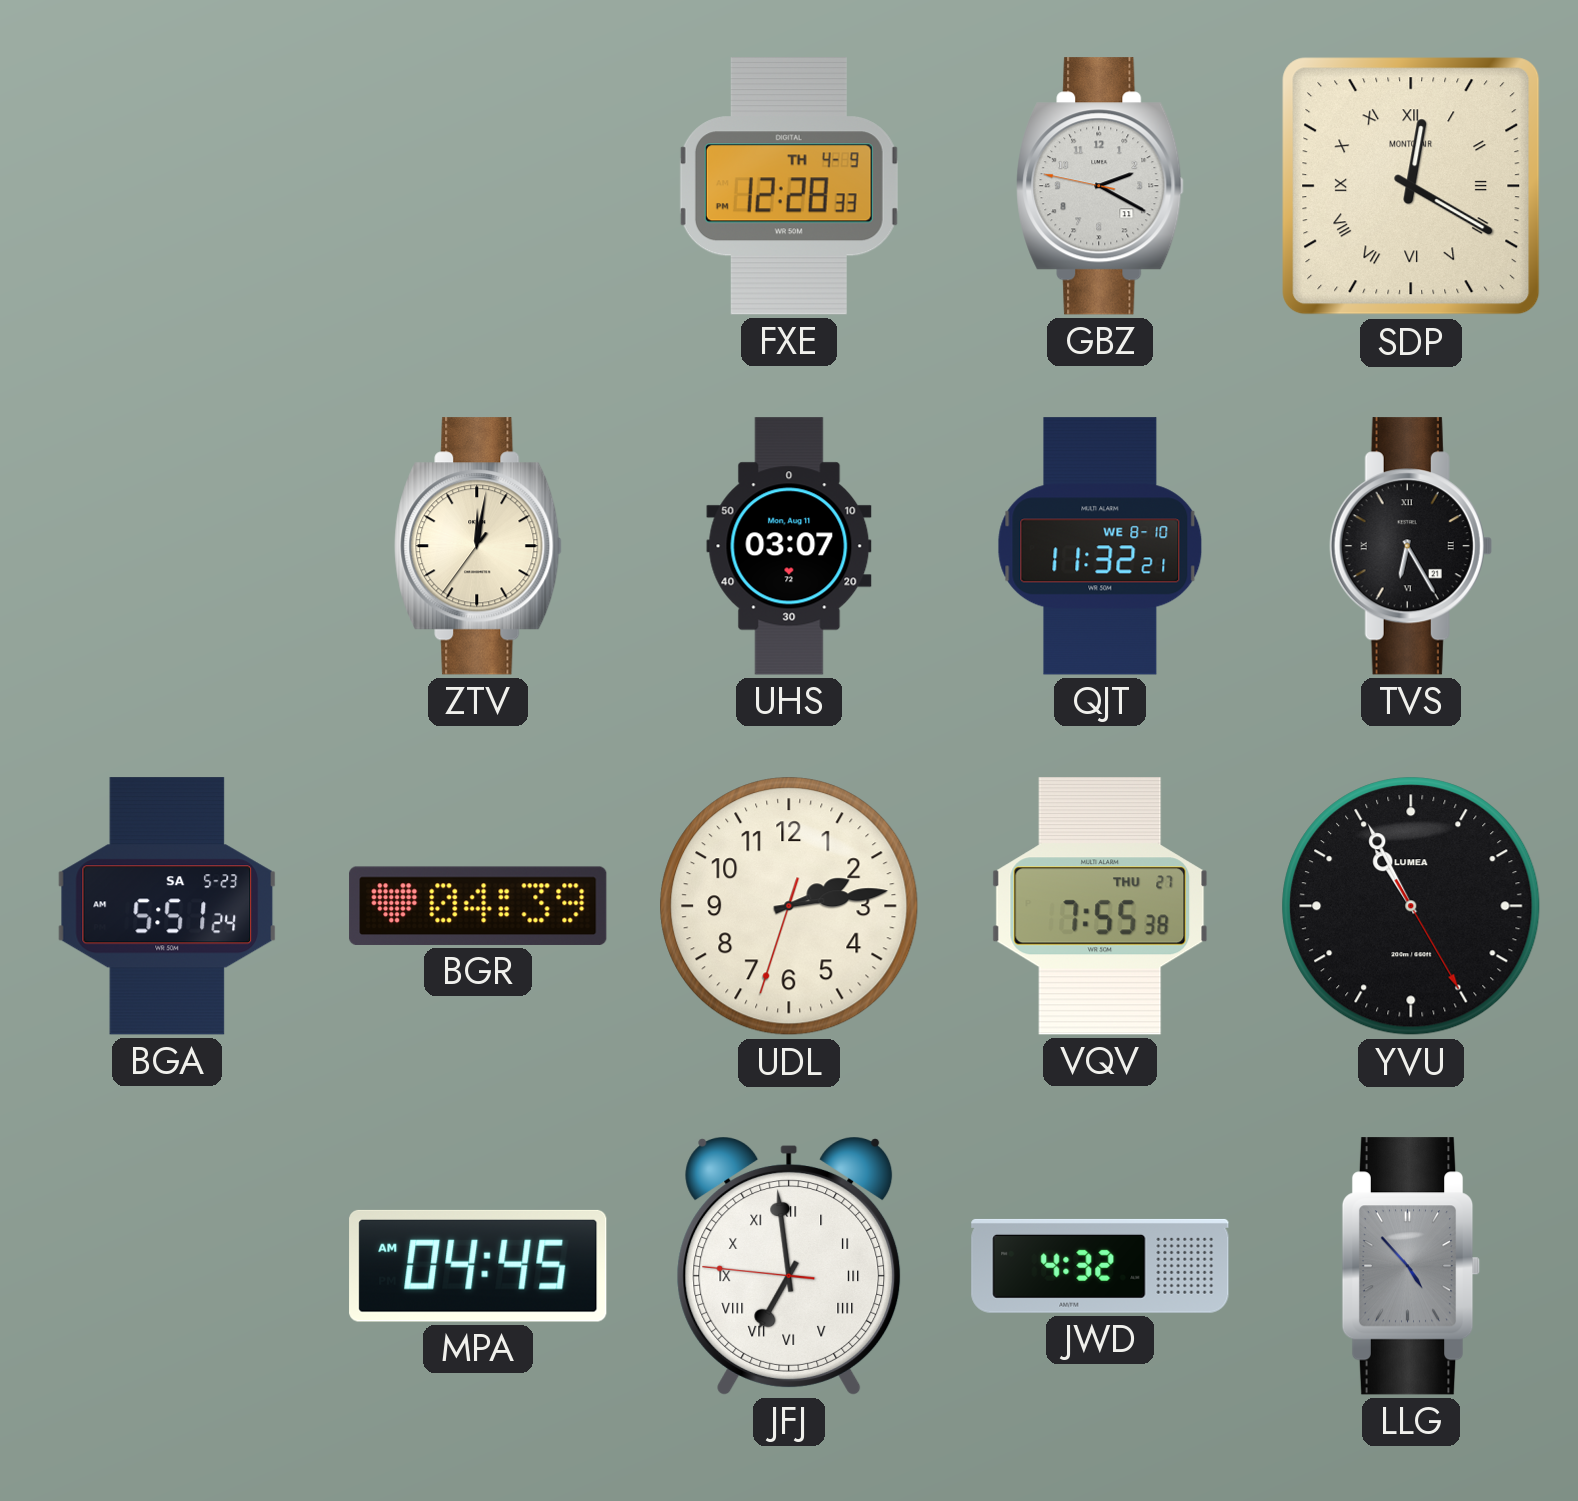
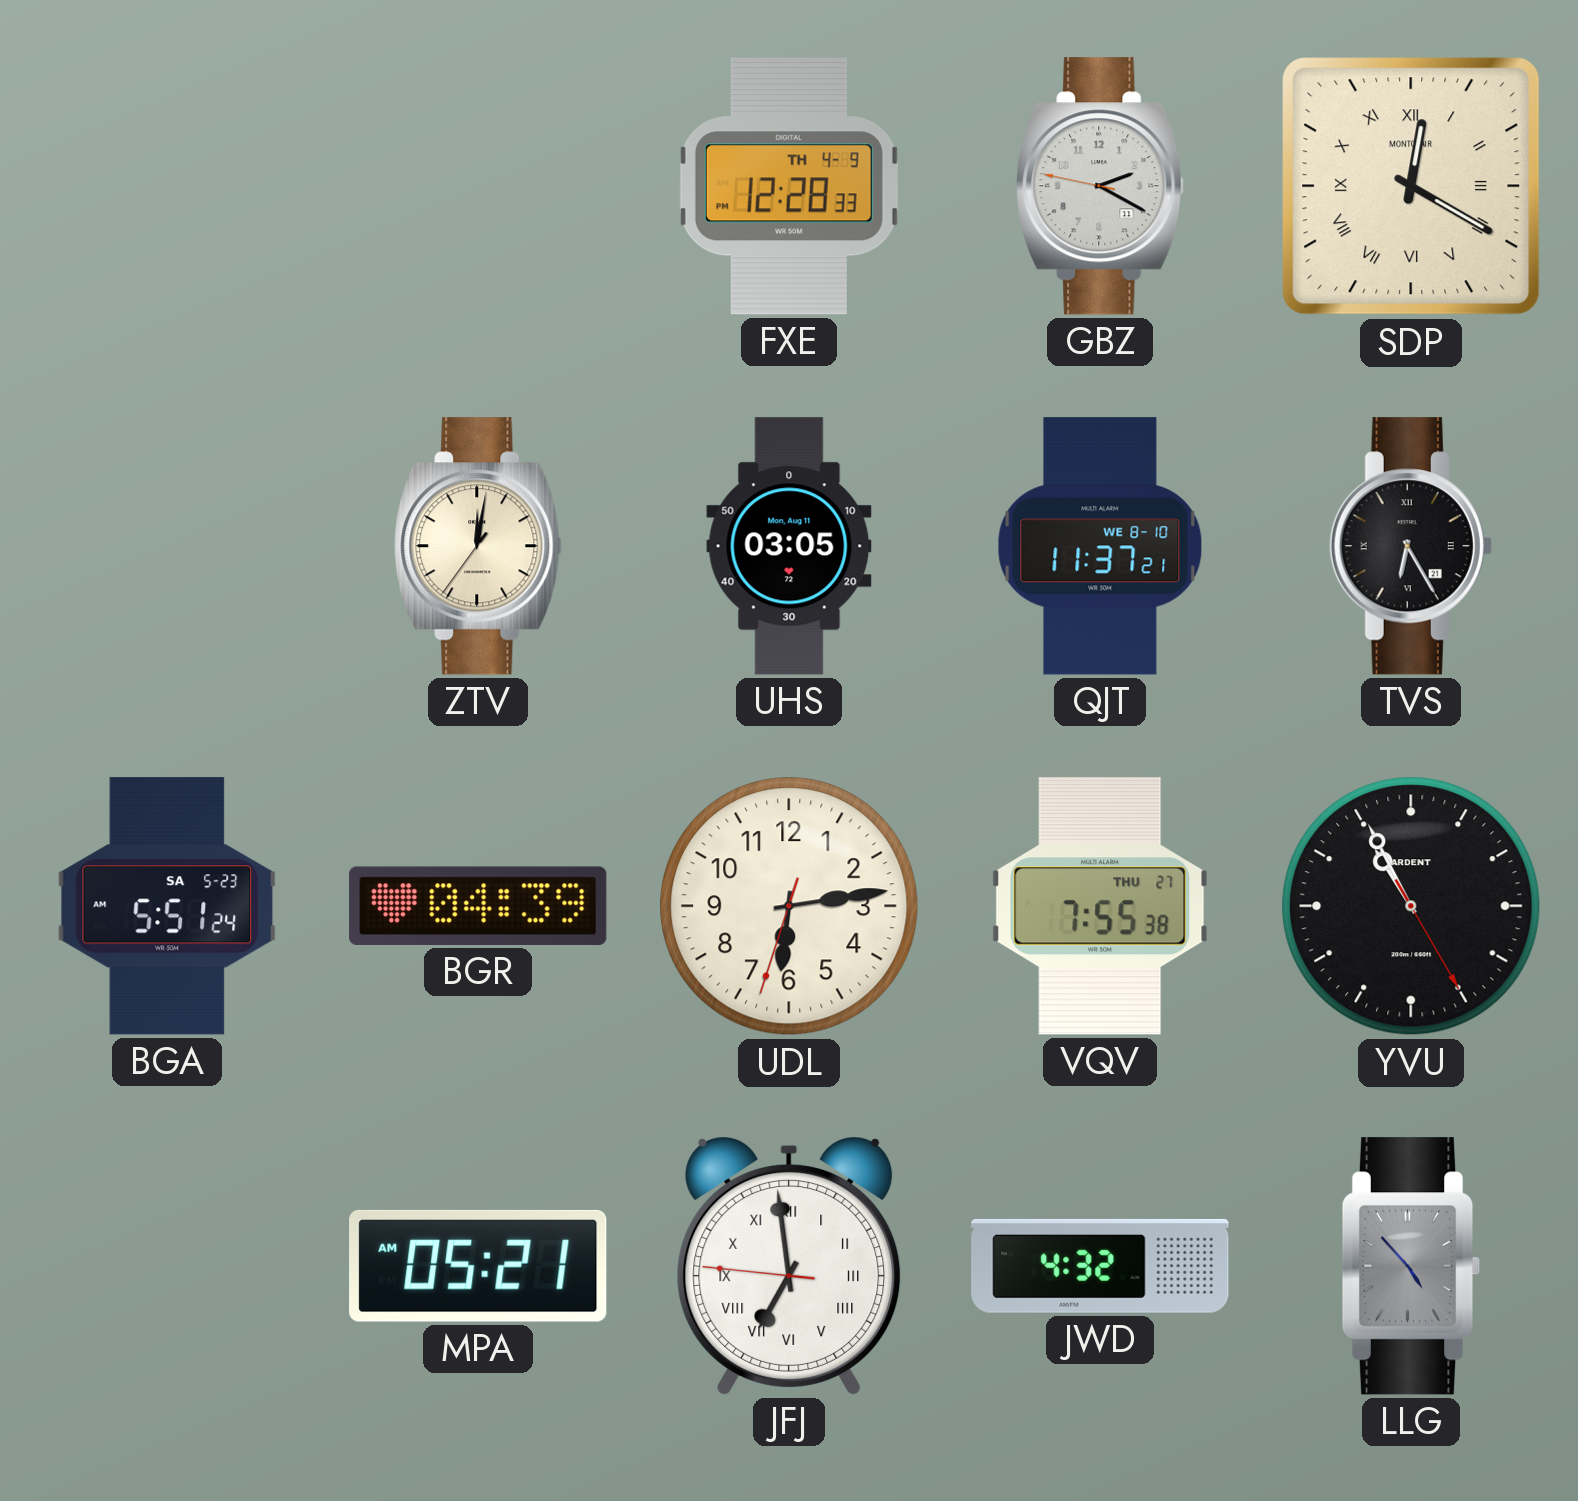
UHS: 03:07 -> 03:05 (789, 546)
QJT: 11:32 -> 11:37 (1100, 546)
UDL: 2:13 -> 6:13 (789, 906)
YVU brand: LUMEA -> ARDENT (1411, 906)
MPA: 04:45 -> 05:21 (478, 1266)
